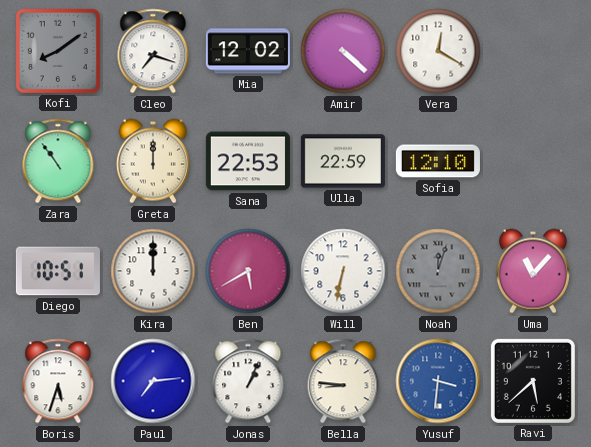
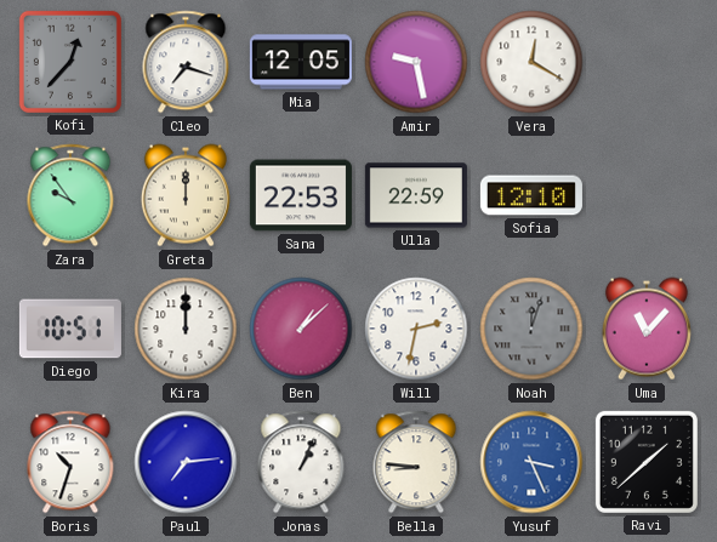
Kofi: 8:09 -> 12:37 (70, 62)
Mia: 12:02 -> 12:05 (301, 62)
Amir: 4:22 -> 9:28 (416, 62)
Zara: 10:54 -> 9:54 (70, 195)
Ben: 5:40 -> 1:08 (301, 329)
Will: 6:32 -> 2:32 (416, 329)
Boris: 5:33 -> 10:33 (70, 462)
Yusuf: 3:31 -> 3:26 (531, 462)
Ravi: 5:38 -> 1:38 (647, 462)
